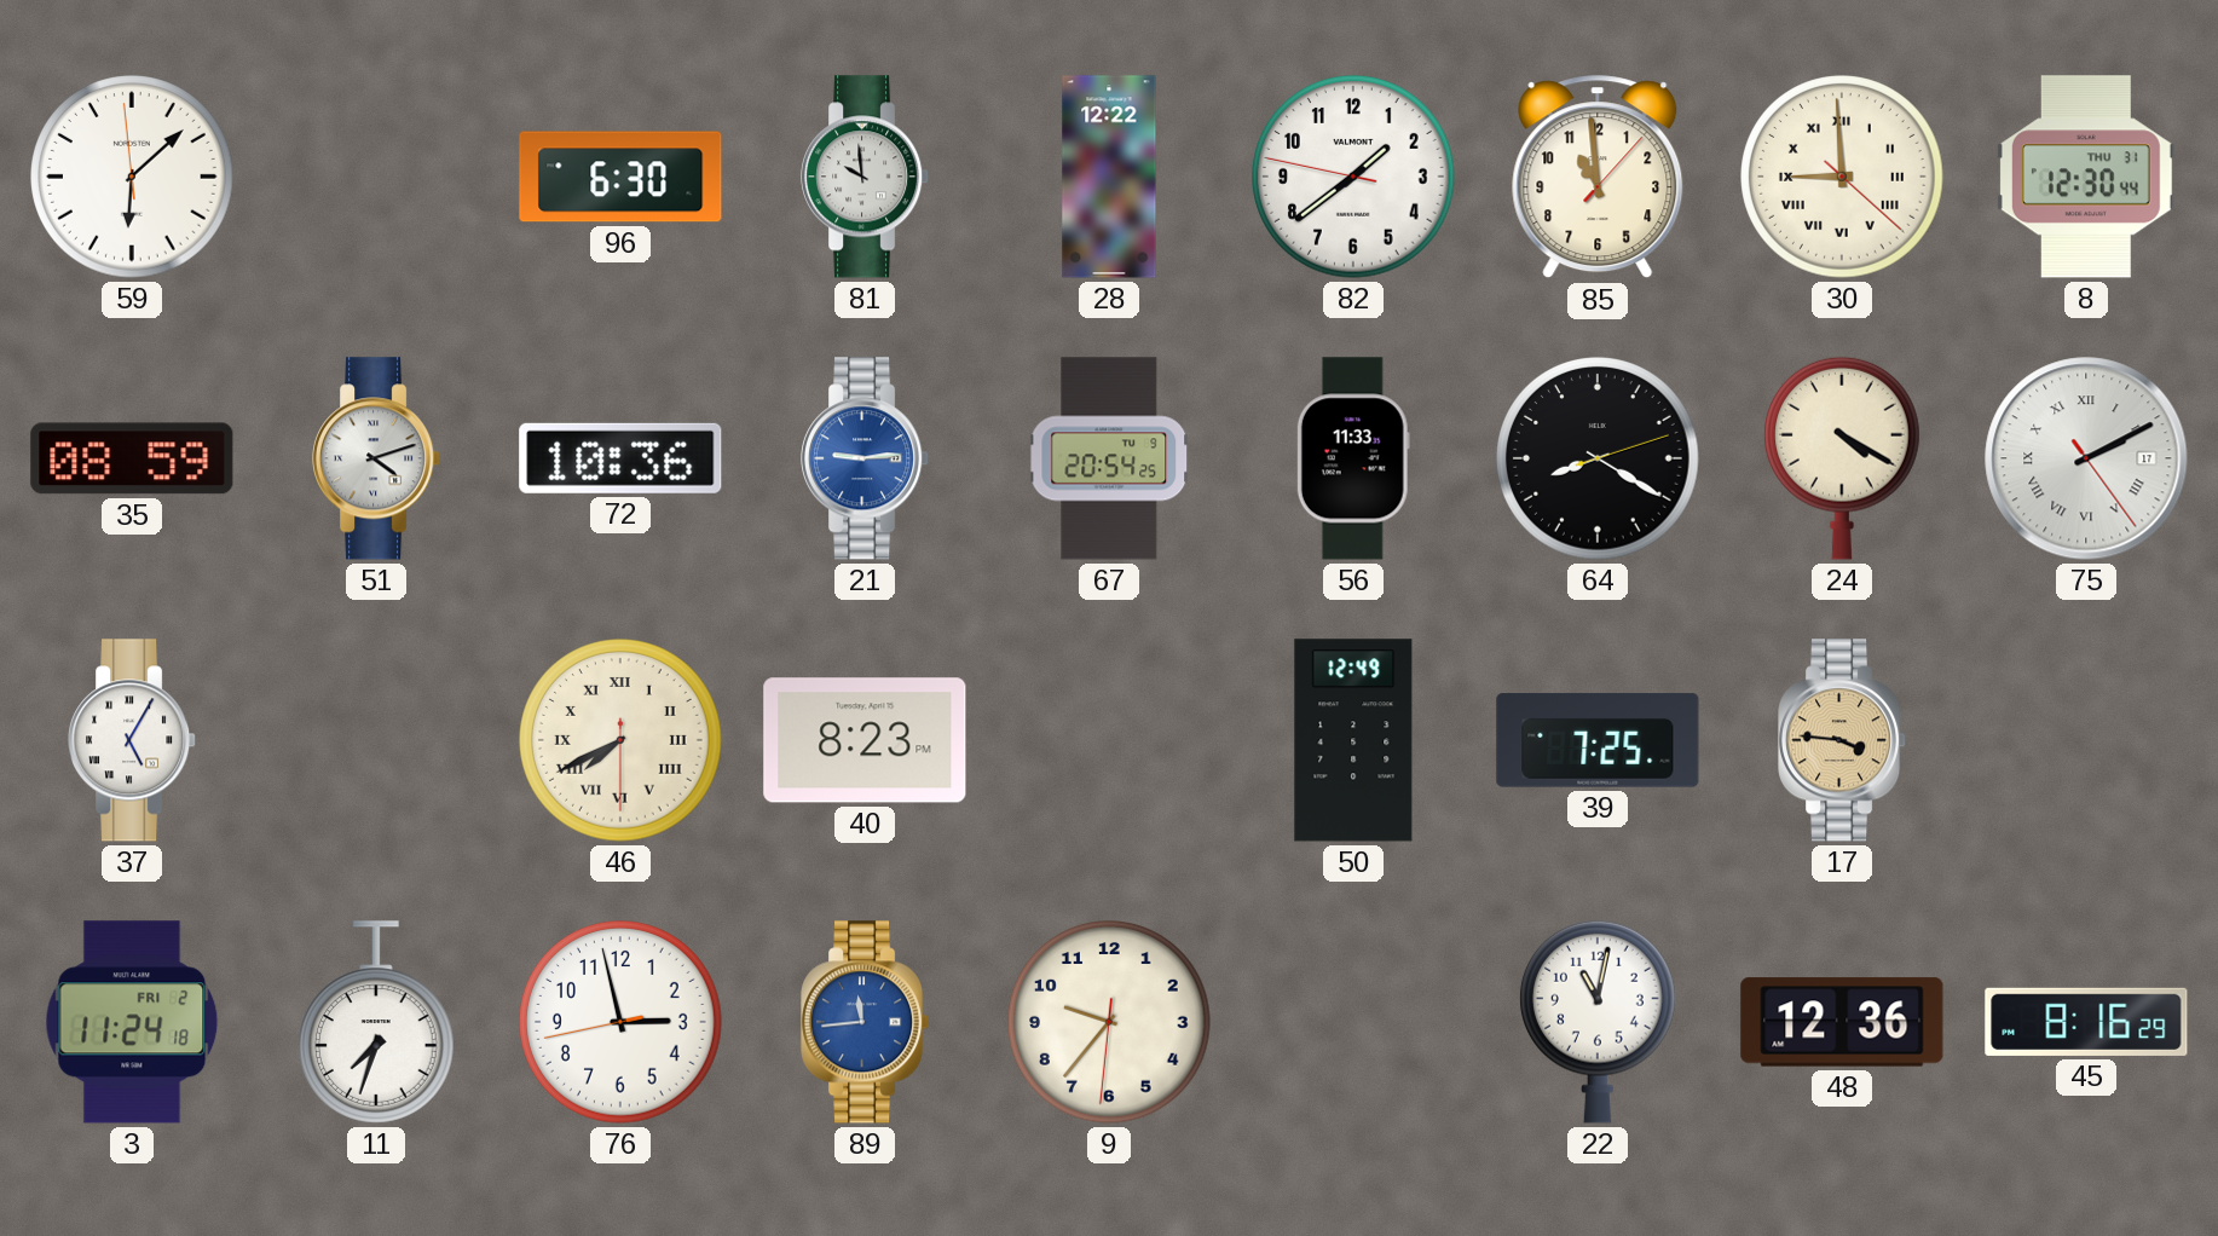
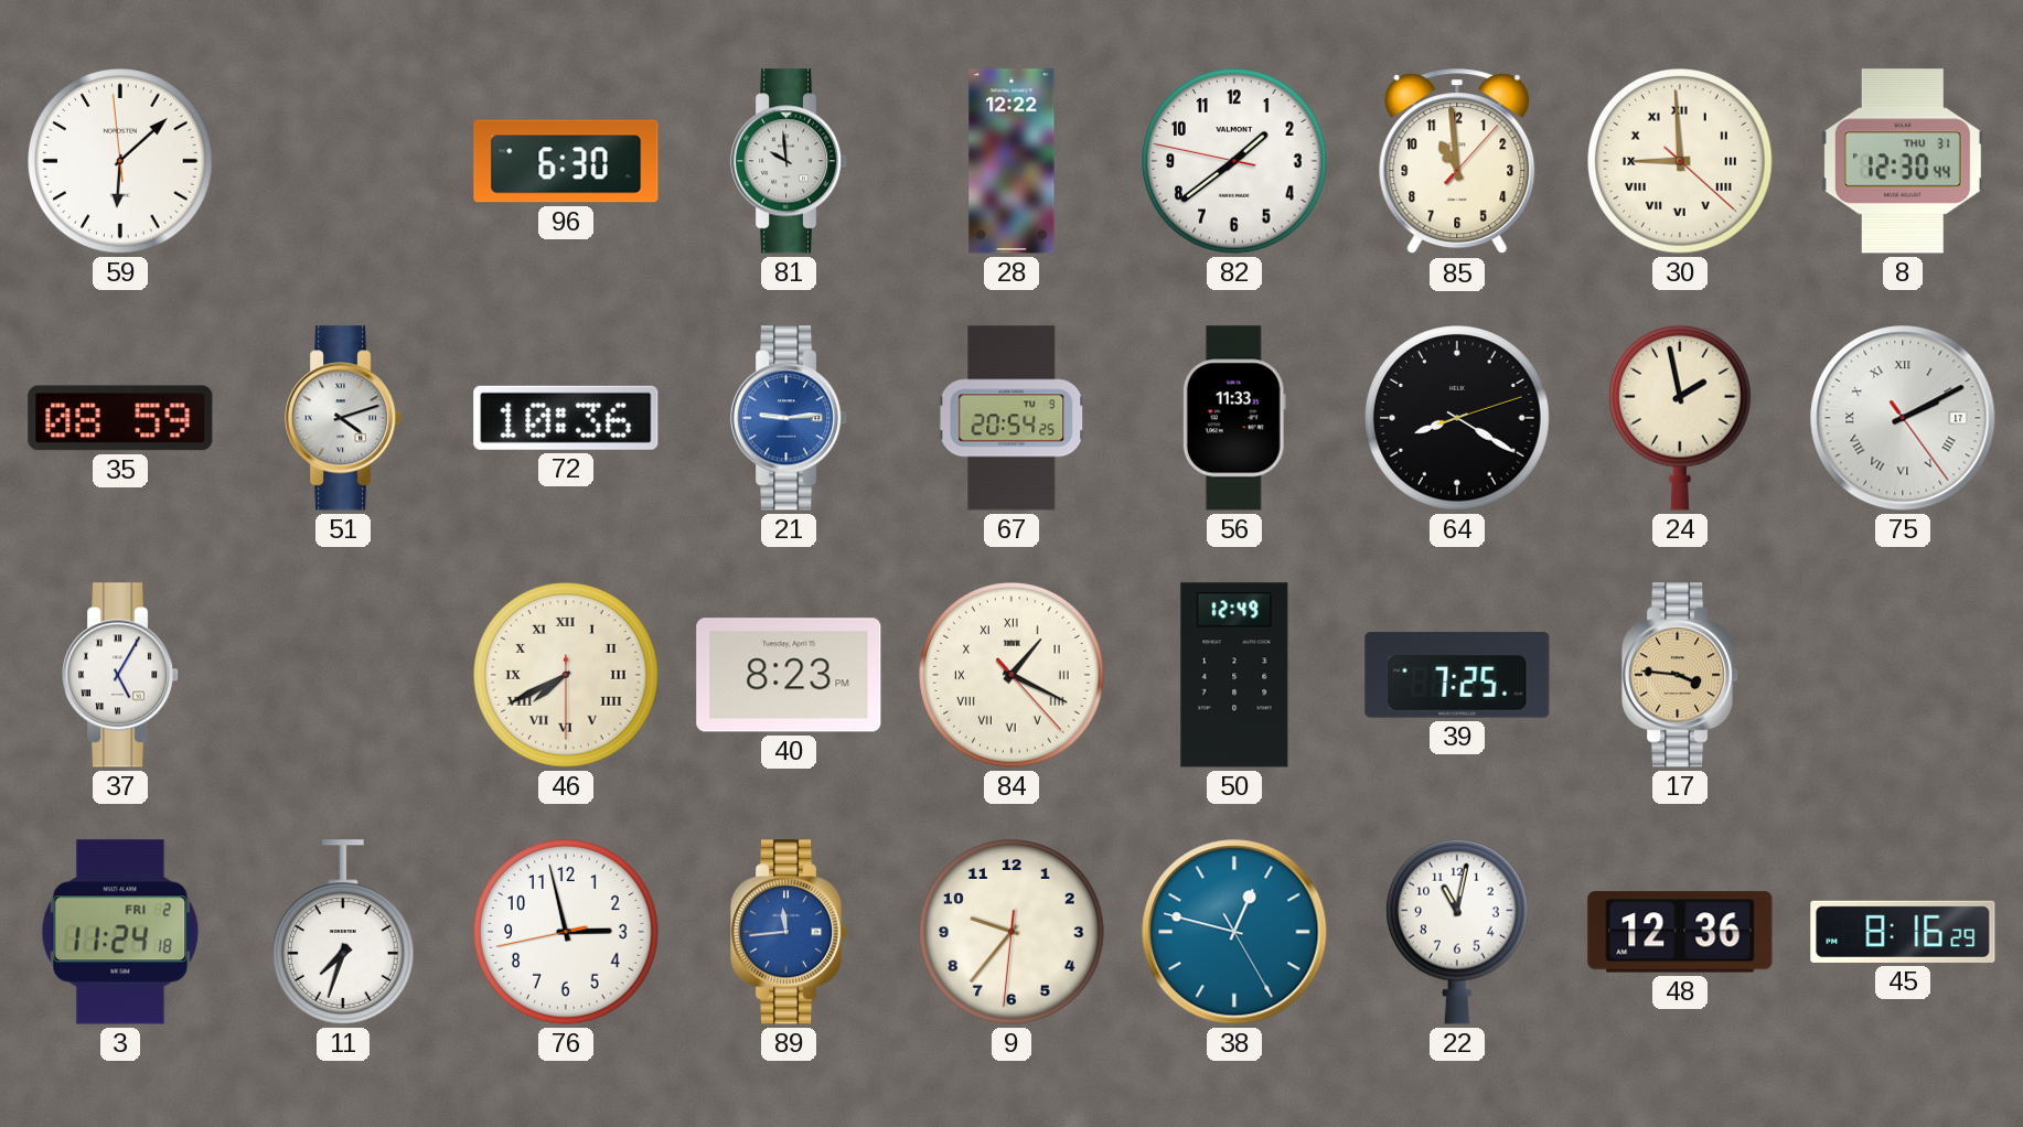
24: 4:20 -> 1:58 (1681, 418)
84: none -> 1:19 (1011, 675)
38: none -> 12:47 (1234, 932)
